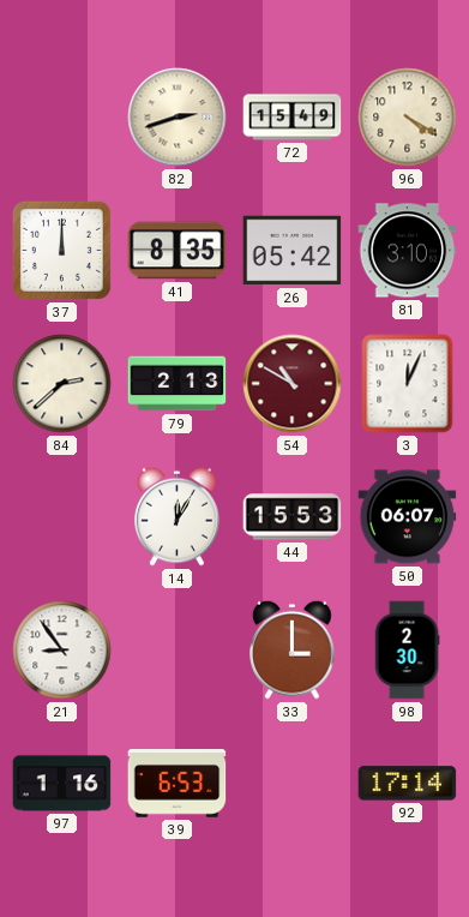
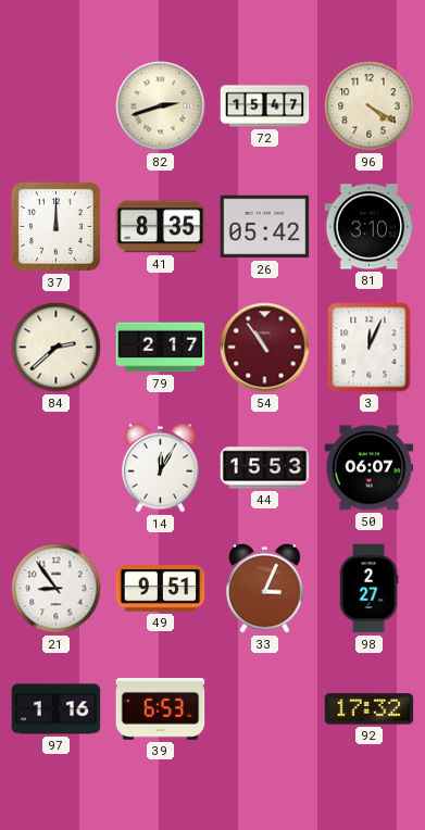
72: 15:49 -> 15:47 (265, 106)
79: 2:13 -> 2:17 (161, 348)
54: 10:50 -> 10:54 (265, 348)
49: none -> 9:51 (161, 589)
33: 3:00 -> 3:04 (265, 588)
98: 2:30 -> 2:27 (368, 589)
92: 17:14 -> 17:32 (370, 709)
